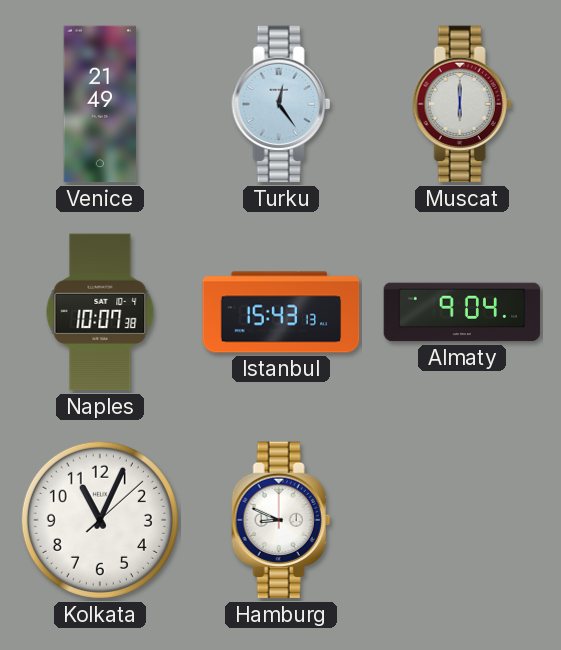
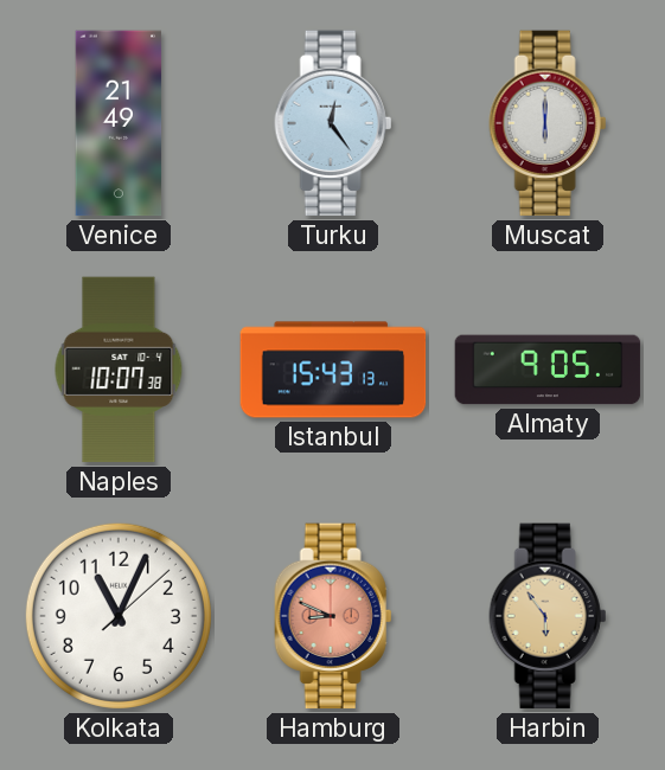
Almaty: 9:04 -> 9:05 (548, 370)
Hamburg dial: white -> salmon (333, 616)
Harbin: none -> 5:54 (548, 616)
